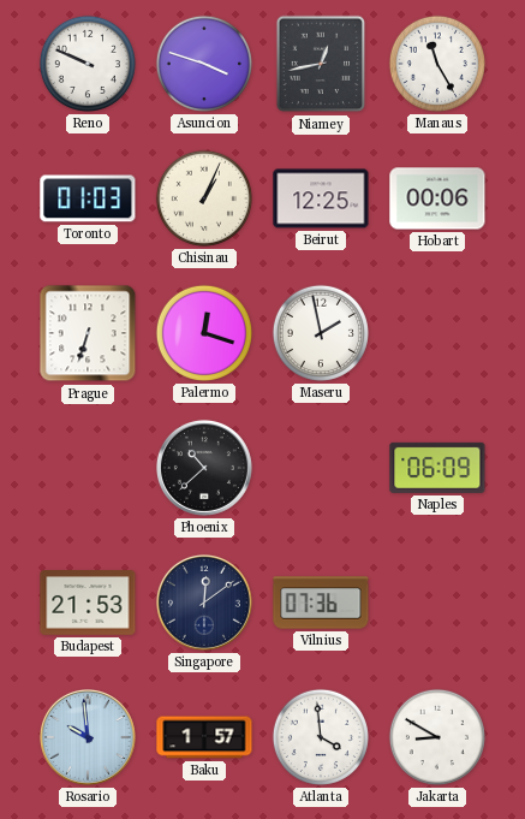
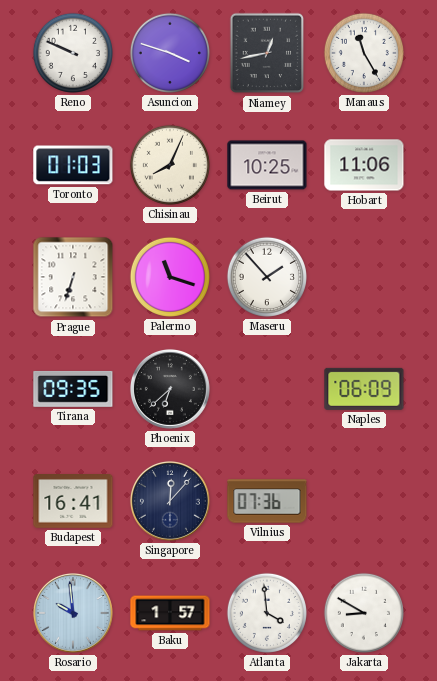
Chisinau: 1:04 -> 8:04 (170, 165)
Beirut: 12:25 -> 10:25 (267, 165)
Hobart: 00:06 -> 11:06 (364, 165)
Palermo: 12:18 -> 11:18 (170, 277)
Maseru: 1:58 -> 1:53 (267, 277)
Tirana: none -> 09:35 (73, 389)
Phoenix: 10:38 -> 6:38 (170, 389)
Budapest: 21:53 -> 16:41 (73, 501)
Singapore: 12:09 -> 12:07 (170, 501)
